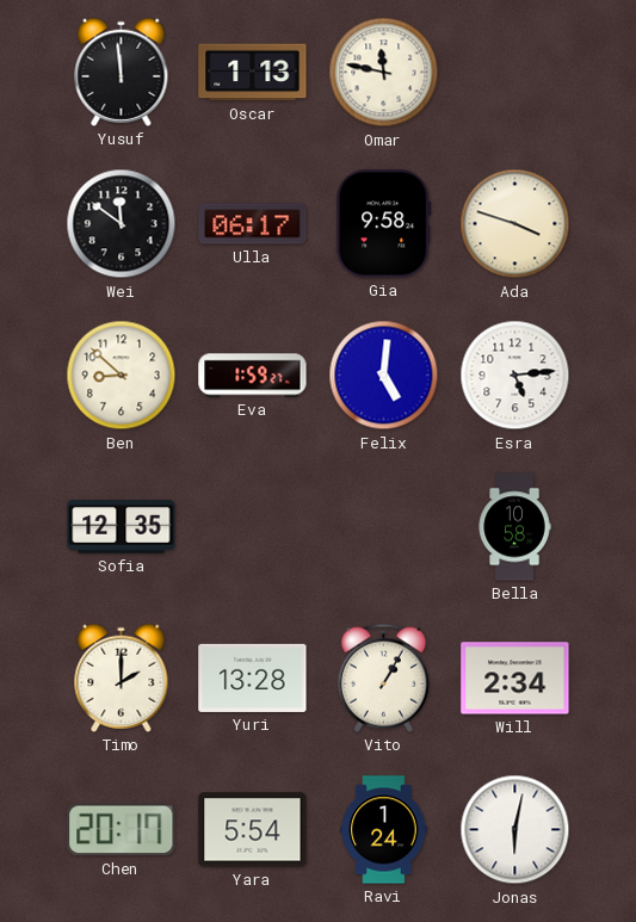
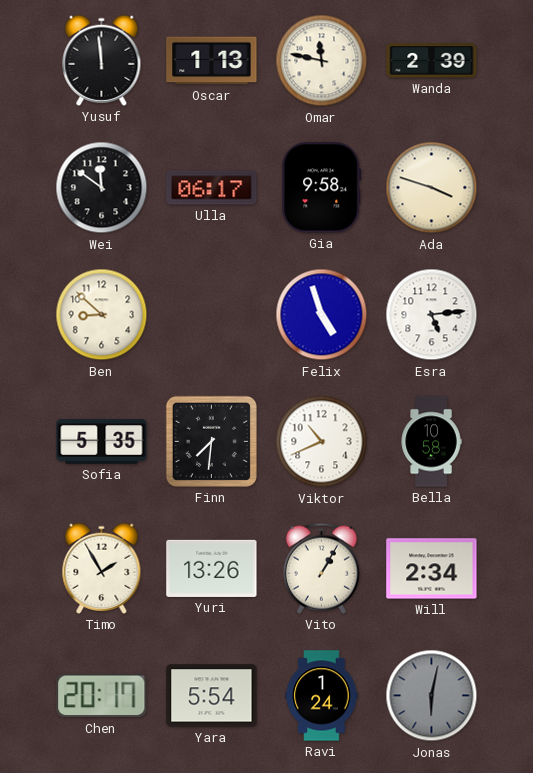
Wanda: none -> 2:39 (432, 61)
Eva: 1:59 -> none (253, 376)
Felix: 5:01 -> 4:57 (322, 315)
Sofia: 12:35 -> 5:35 (102, 442)
Finn: none -> 7:31 (211, 441)
Viktor: none -> 10:41 (322, 442)
Timo: 2:00 -> 1:55 (102, 568)
Yuri: 13:28 -> 13:26 (212, 568)
Jonas dial: white -> grey (432, 696)
